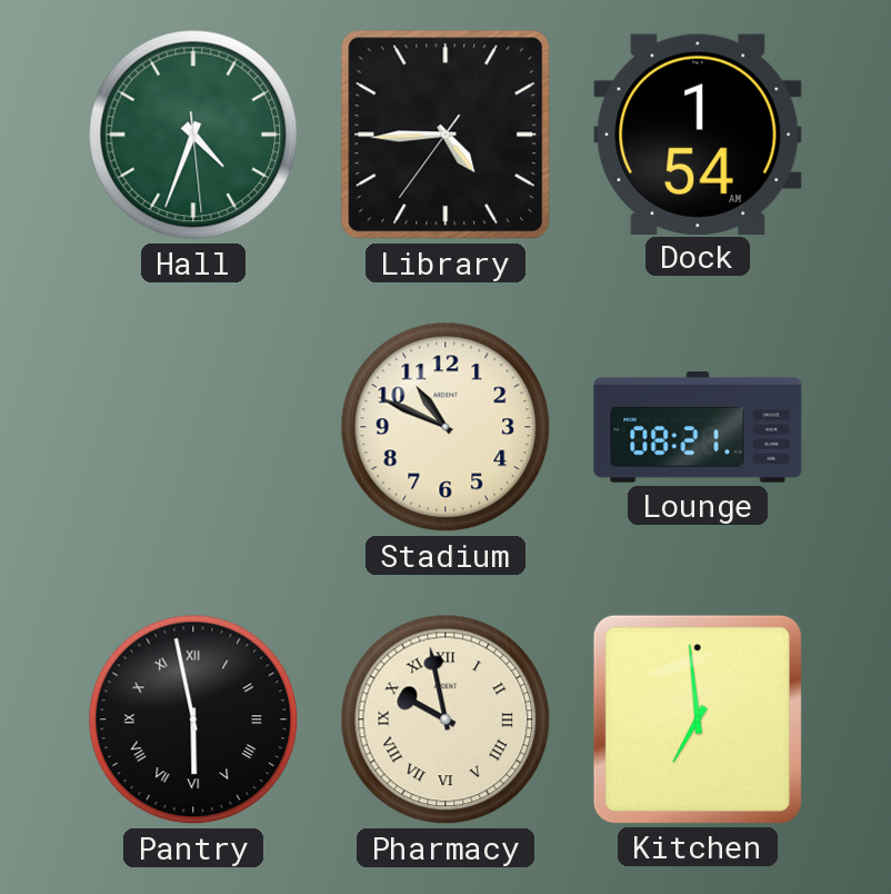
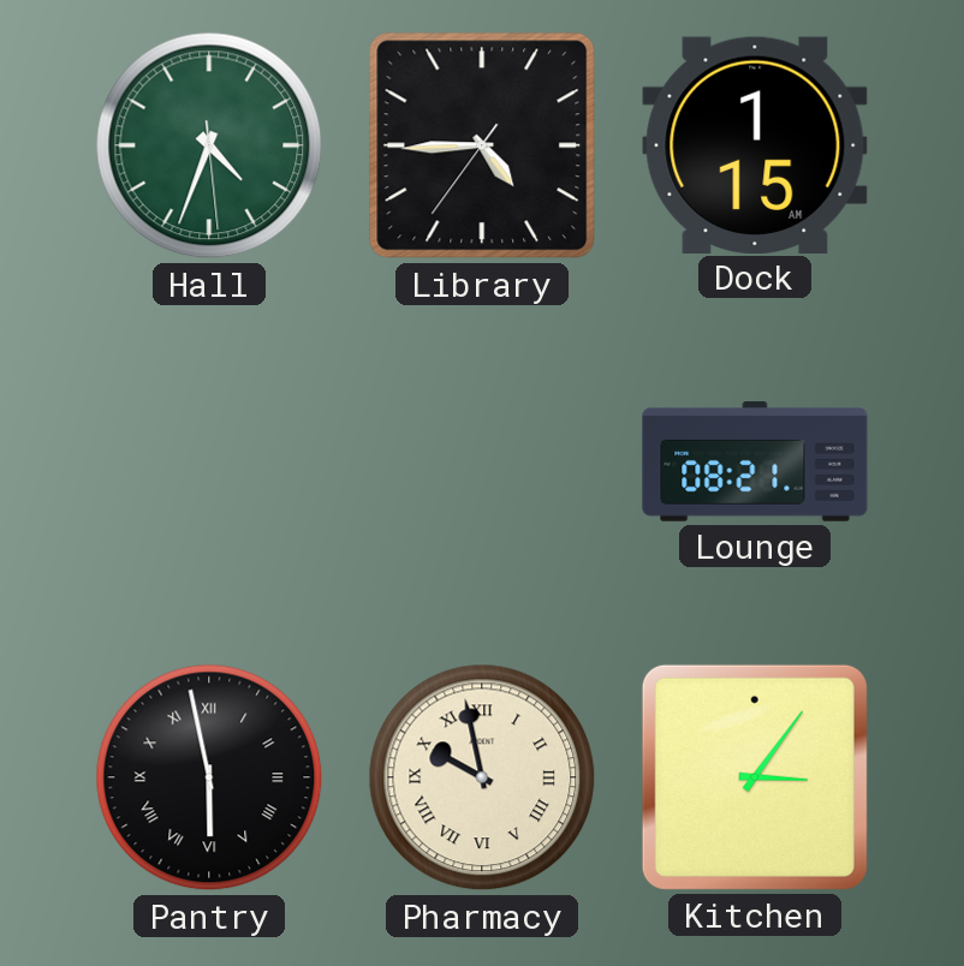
Dock: 1:54 -> 1:15 (755, 144)
Stadium: 10:49 -> none (445, 427)
Kitchen: 6:59 -> 3:06 (755, 777)
